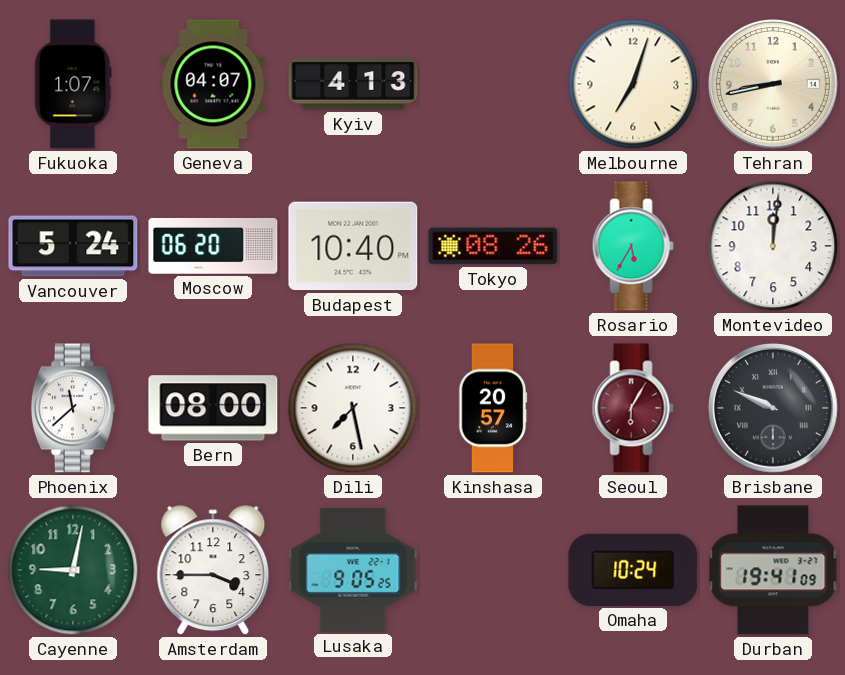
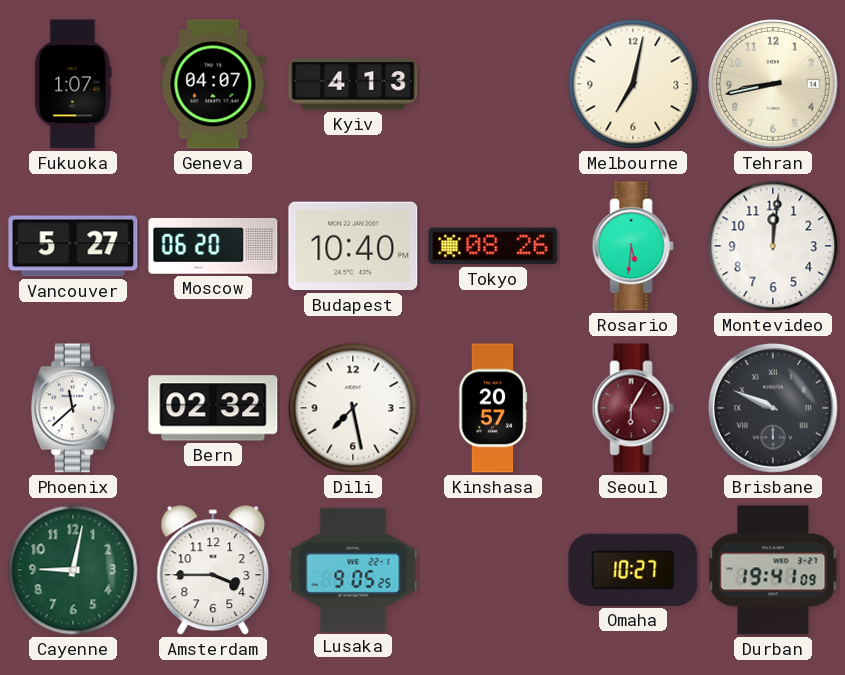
Melbourne: 7:03 -> 7:02 (633, 84)
Vancouver: 5:24 -> 5:27 (73, 246)
Rosario: 5:35 -> 5:31 (633, 246)
Bern: 08:00 -> 02:32 (213, 408)
Omaha: 10:24 -> 10:27 (633, 570)
